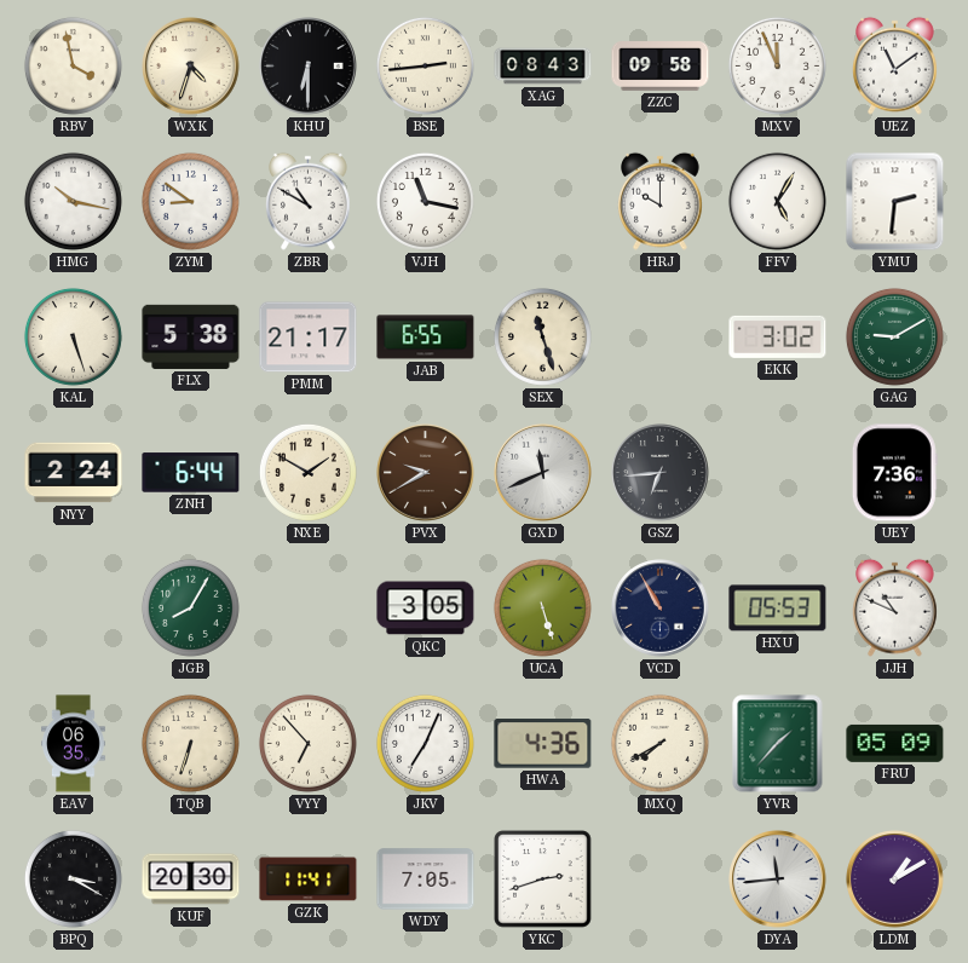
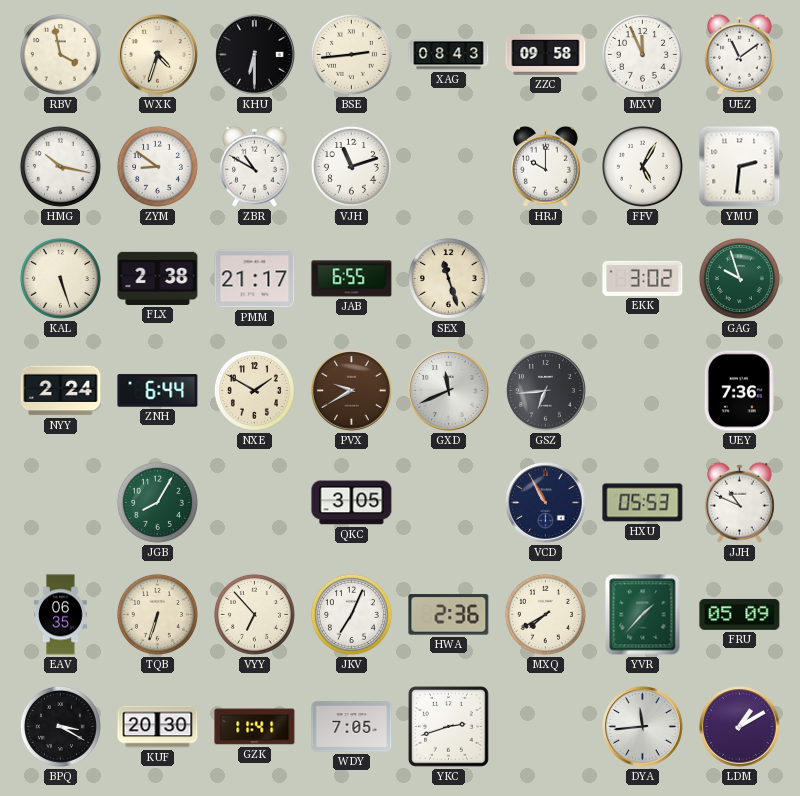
VJH: 11:17 -> 11:12 (351, 166)
FLX: 5:38 -> 2:38 (158, 278)
GAG: 9:10 -> 9:57 (739, 278)
UCA: 5:27 -> none (542, 607)
HWA: 4:36 -> 2:36 (449, 615)
